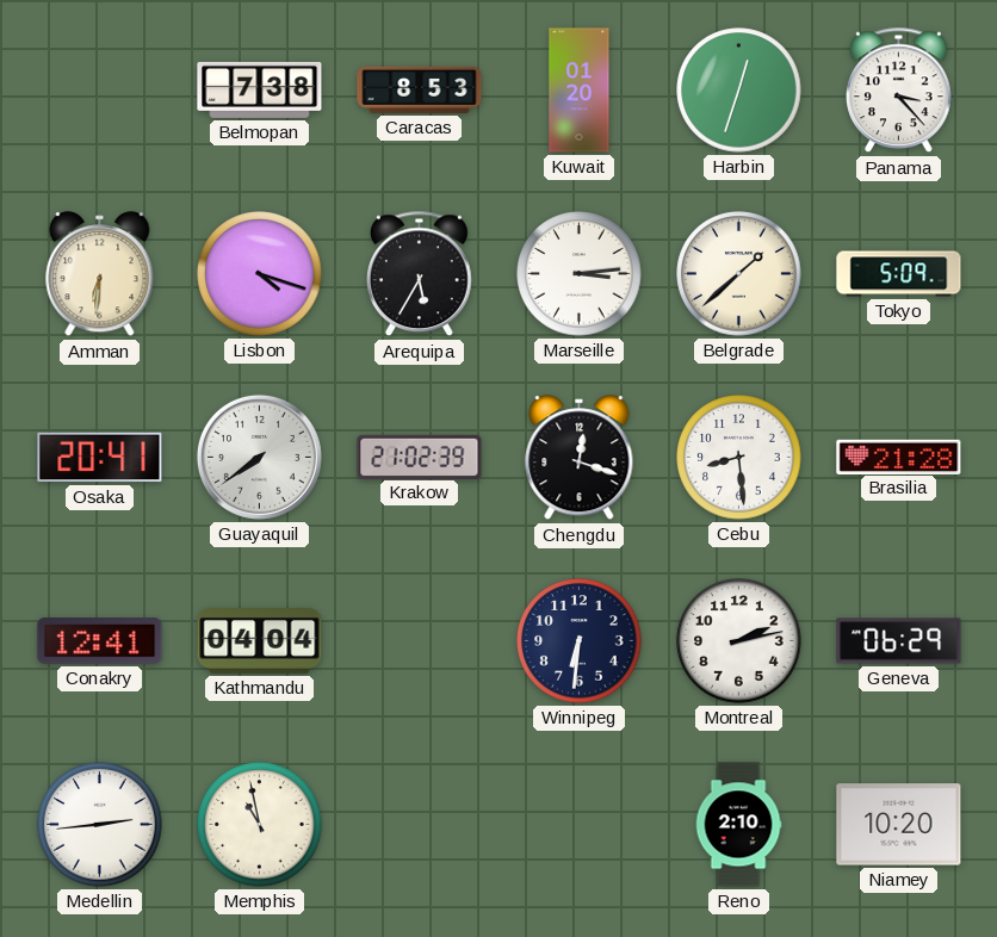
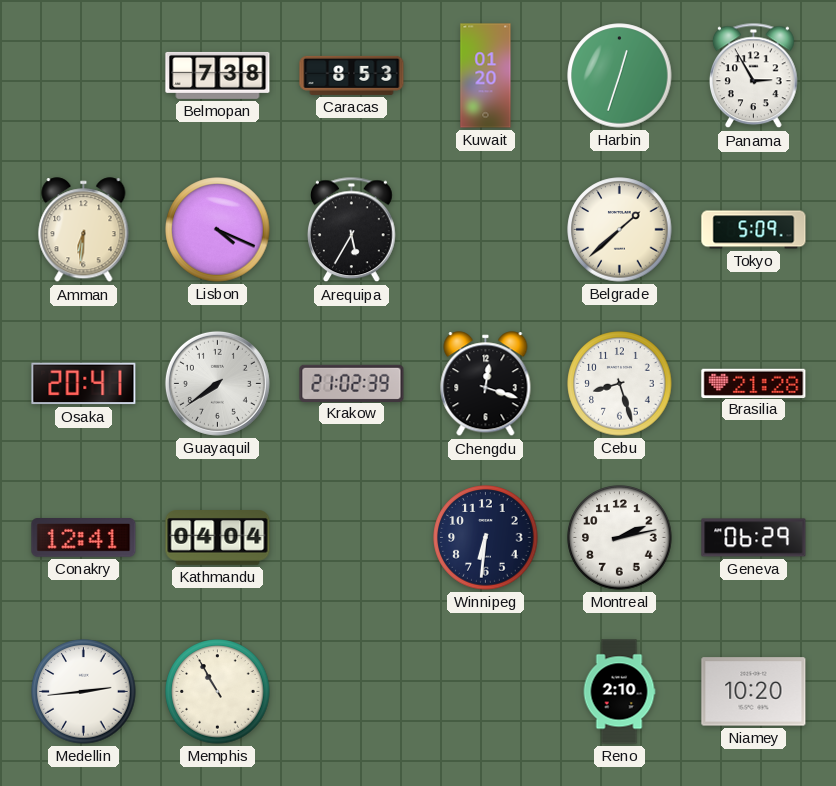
Panama: 3:23 -> 2:55 (754, 76)
Lisbon: 4:18 -> 4:19 (218, 230)
Marseille: 3:14 -> none (580, 274)
Cebu: 8:29 -> 8:27 (620, 384)
Memphis: 10:58 -> 10:55 (218, 692)
